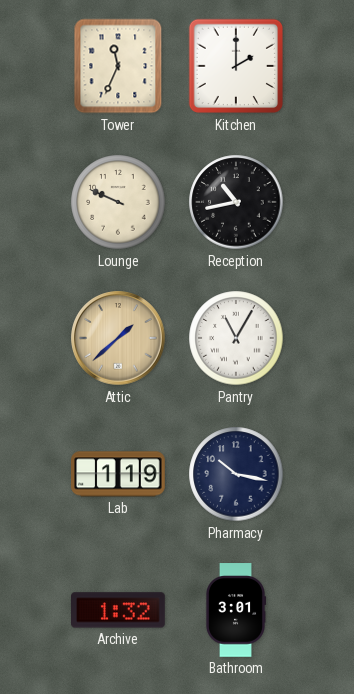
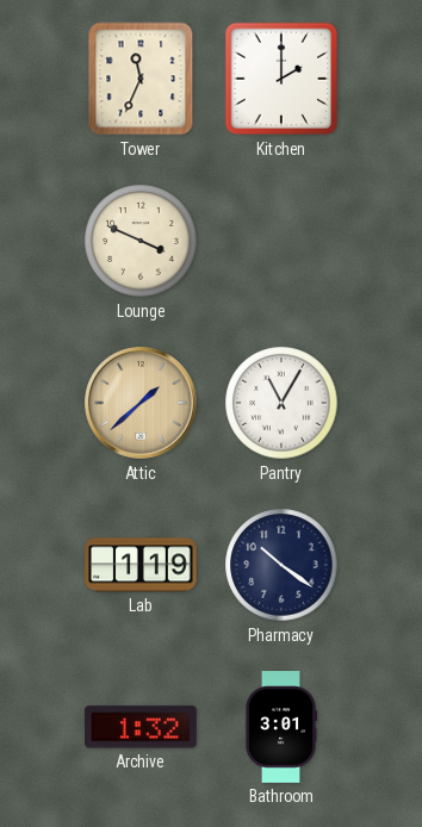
Lounge: 9:49 -> 3:49 (141, 241)
Reception: 10:43 -> none (236, 202)
Pharmacy: 10:17 -> 10:21 (281, 565)
